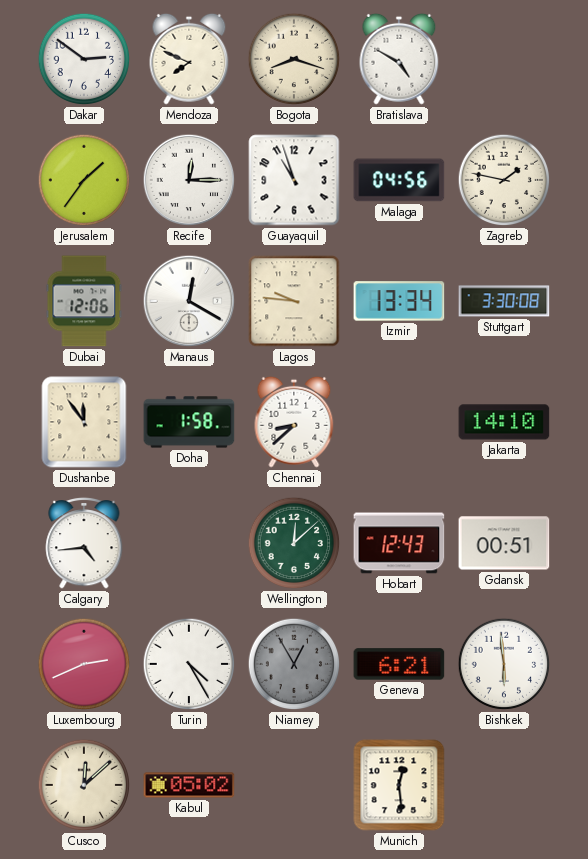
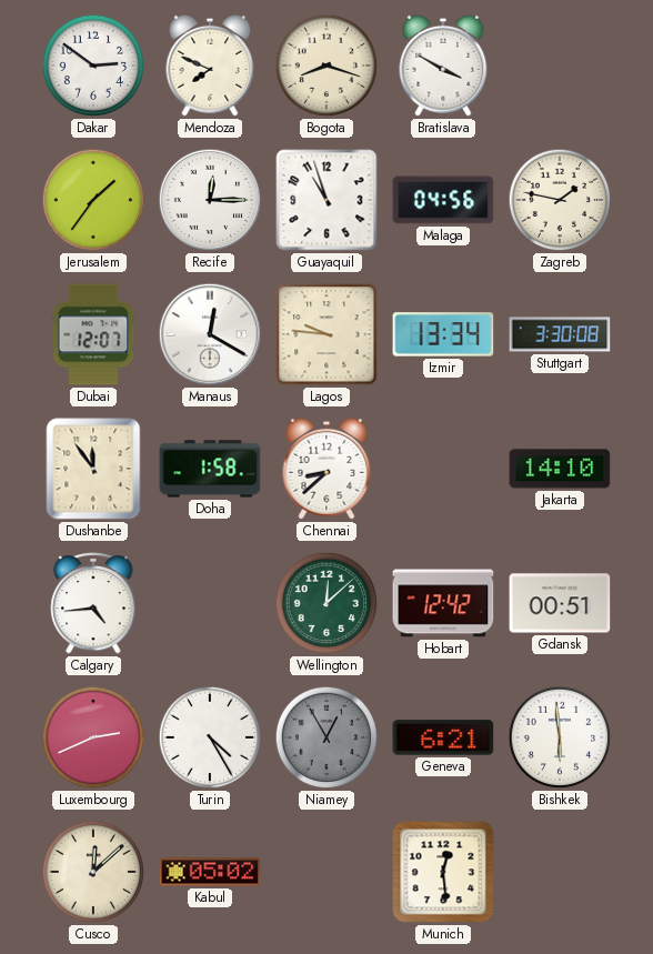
Bratislava: 4:50 -> 3:50 (443, 66)
Dubai: 12:06 -> 12:07 (93, 334)
Hobart: 12:43 -> 12:42 (443, 603)
